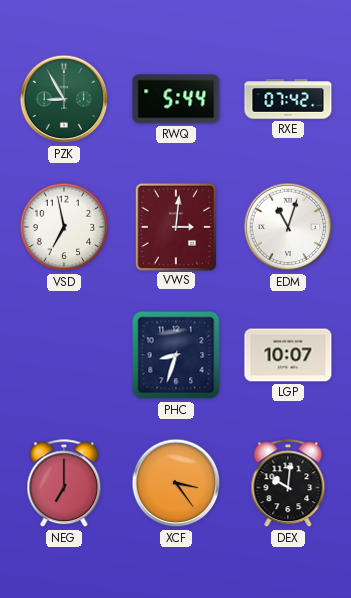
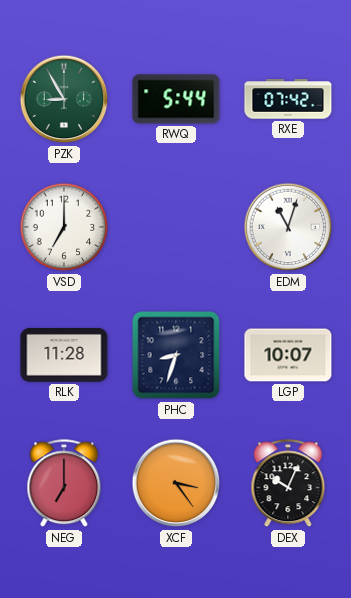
VSD: 6:58 -> 7:00 (64, 227)
VWS: 3:01 -> none (175, 226)
RLK: none -> 11:28 (64, 355)
DEX: 10:01 -> 10:04 (288, 484)
